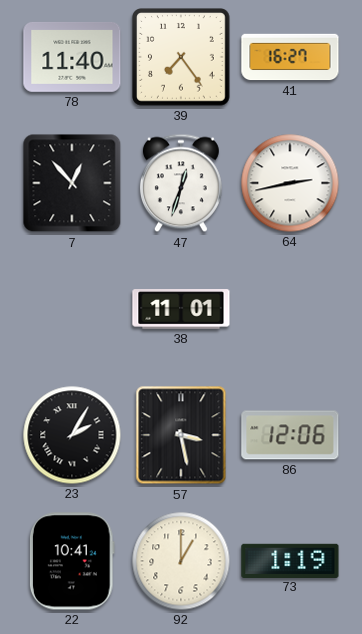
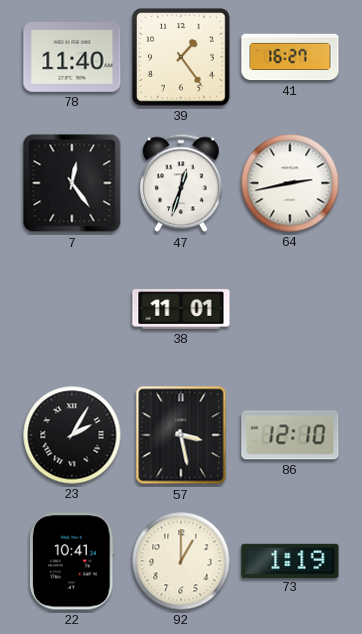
39: 7:24 -> 1:24 (181, 57)
7: 12:53 -> 12:24 (72, 183)
86: 12:06 -> 12:10 (290, 435)
